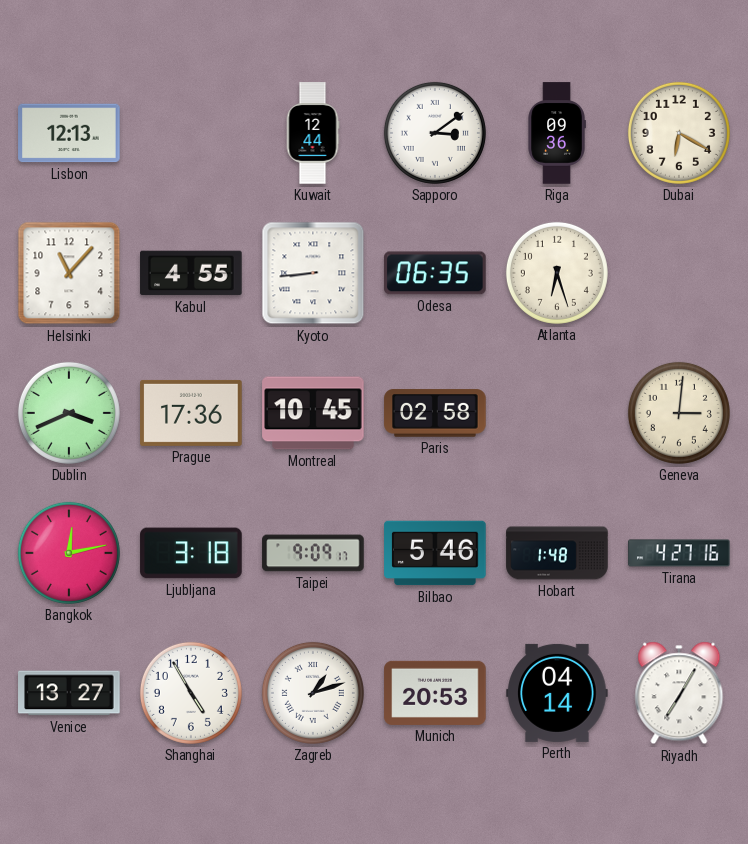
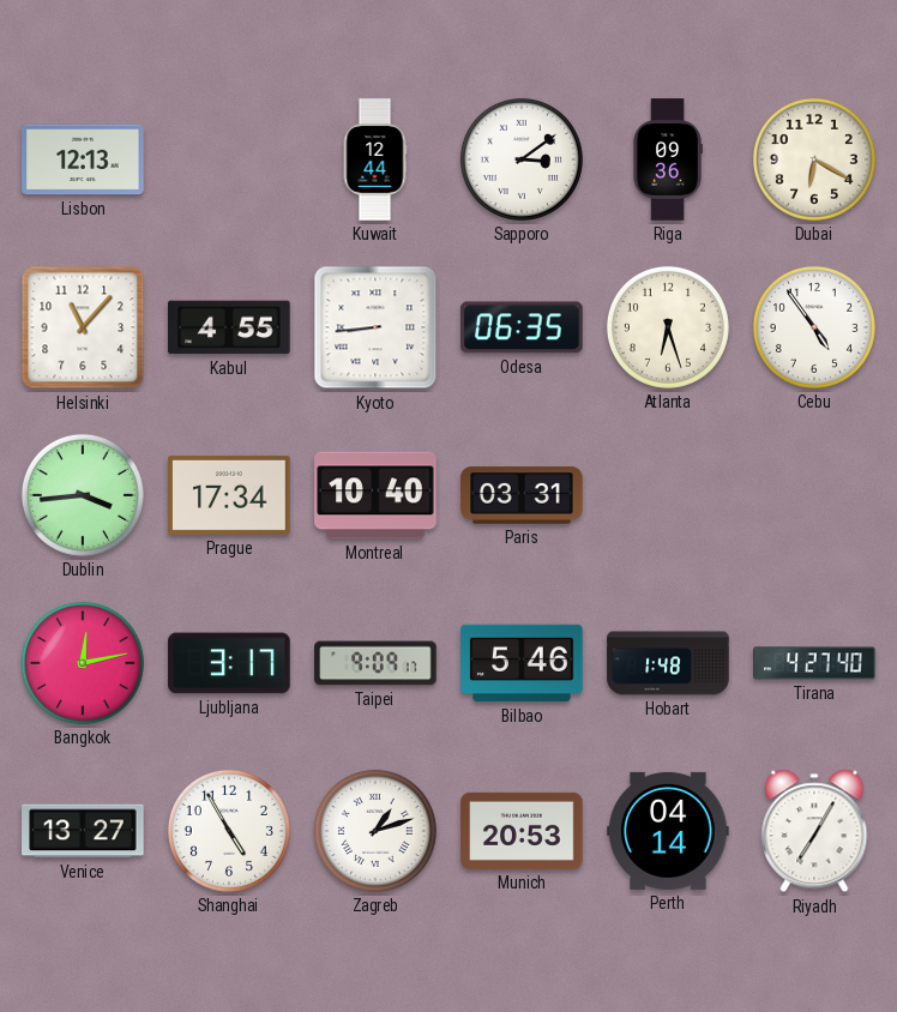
Cebu: none -> 4:54 (814, 327)
Dublin: 3:41 -> 3:44 (83, 495)
Prague: 17:36 -> 17:34 (229, 495)
Montreal: 10:45 -> 10:40 (375, 495)
Paris: 02:58 -> 03:31 (522, 495)
Geneva: 3:01 -> none (679, 413)
Ljubljana: 3:18 -> 3:17 (229, 663)
Tirana: 4:27:16 -> 4:27:40 (814, 663)
